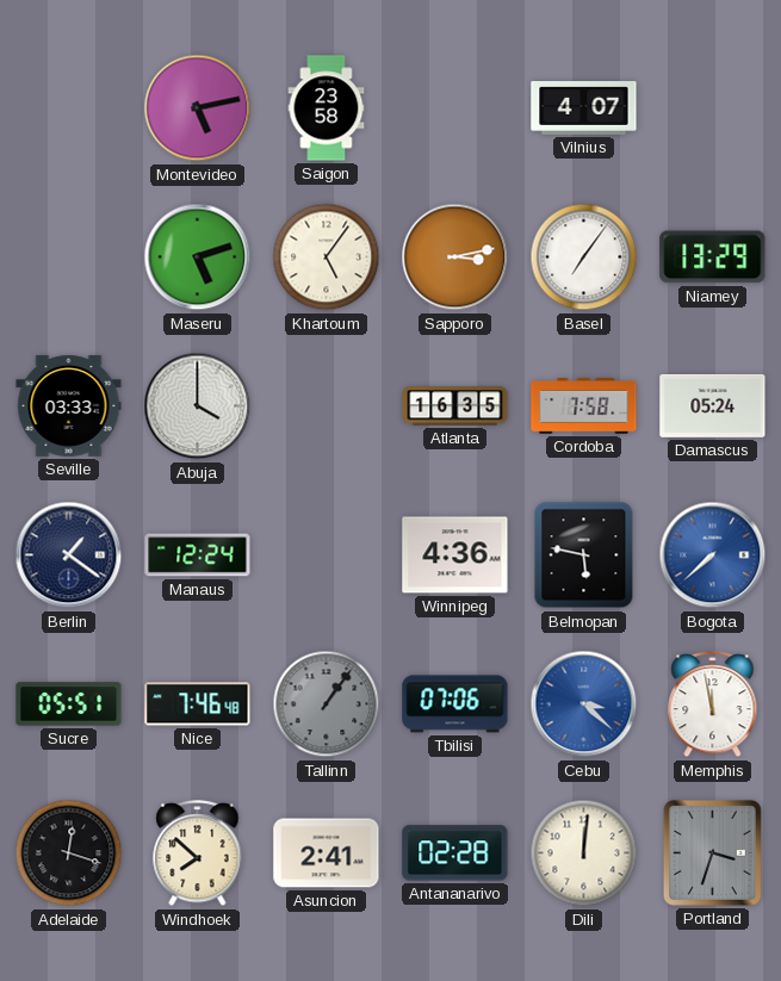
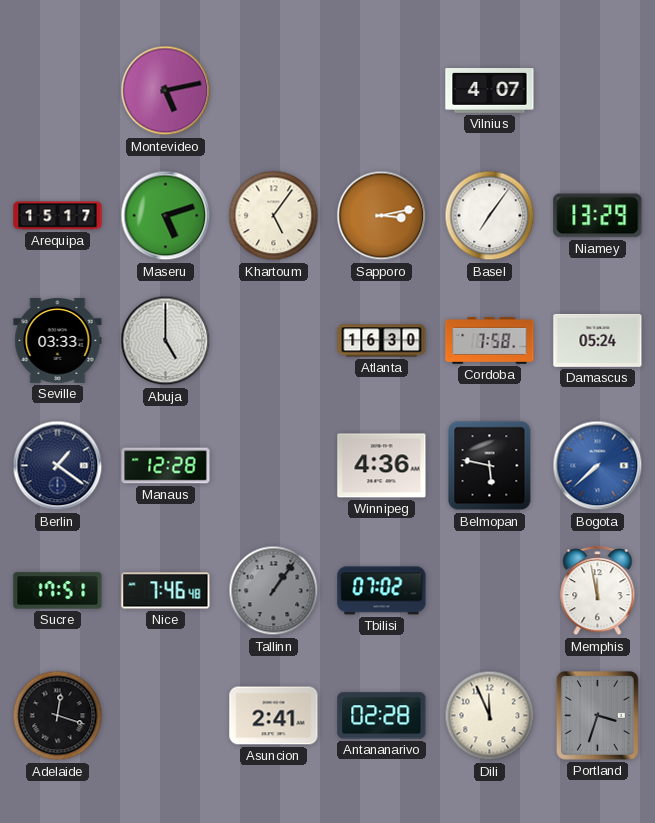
Saigon: 23:58 -> none (327, 108)
Arequipa: none -> 15:17 (58, 216)
Abuja: 4:00 -> 5:00 (166, 341)
Atlanta: 16:35 -> 16:30 (382, 341)
Manaus: 12:24 -> 12:28 (166, 466)
Sucre: 05:51 -> 17:51 (58, 591)
Tbilisi: 07:06 -> 07:02 (382, 591)
Cebu: 3:22 -> none (584, 704)
Windhoek: 7:52 -> none (198, 853)
Dili: 12:01 -> 11:56 (490, 716)
